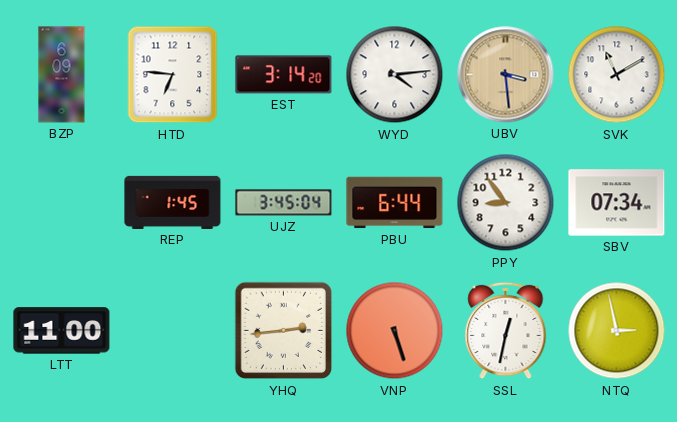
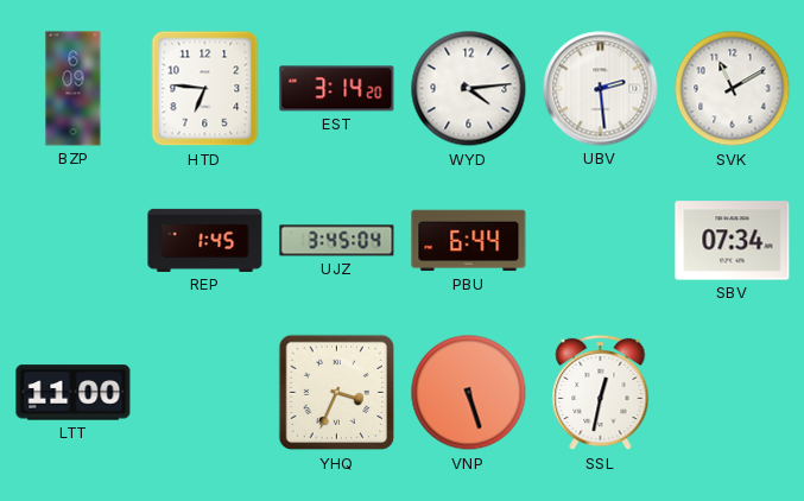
UBV: 3:29 -> 2:29 (601, 89)
UBV dial: champagne -> white (601, 89)
PPY: 8:54 -> none (506, 203)
YHQ: 2:44 -> 3:34 (337, 393)
NTQ: 2:58 -> none (617, 331)
